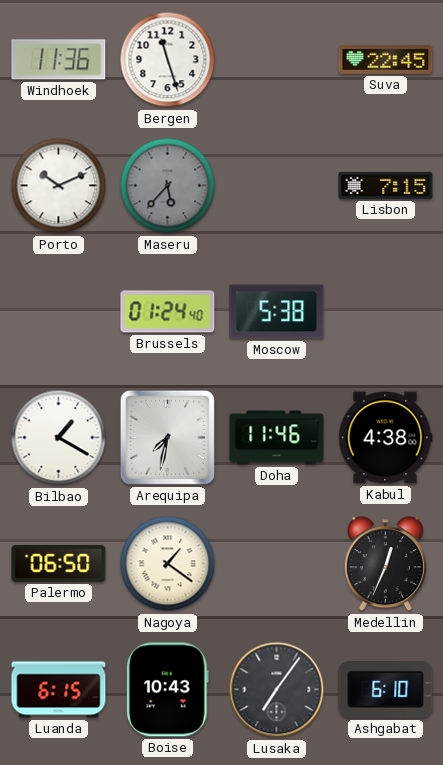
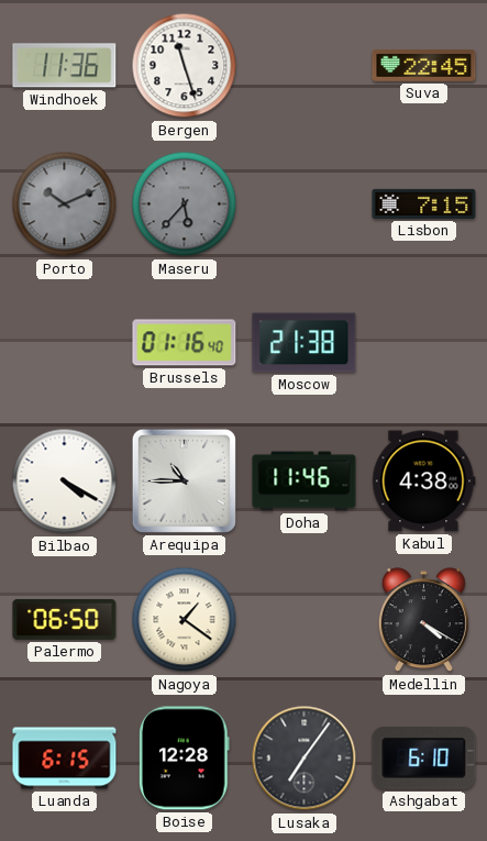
Porto dial: white -> grey (65, 204)
Brussels: 01:24 -> 01:16 (185, 343)
Moscow: 5:38 -> 21:38 (305, 343)
Bilbao: 1:20 -> 4:20 (65, 482)
Arequipa: 7:32 -> 10:45 (184, 480)
Medellin: 12:34 -> 4:20 (423, 620)
Boise: 10:43 -> 12:28 (185, 759)
